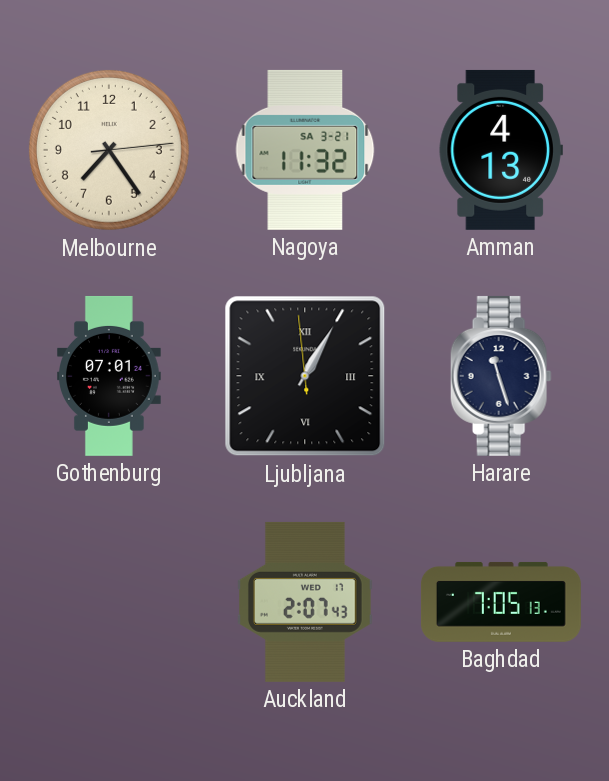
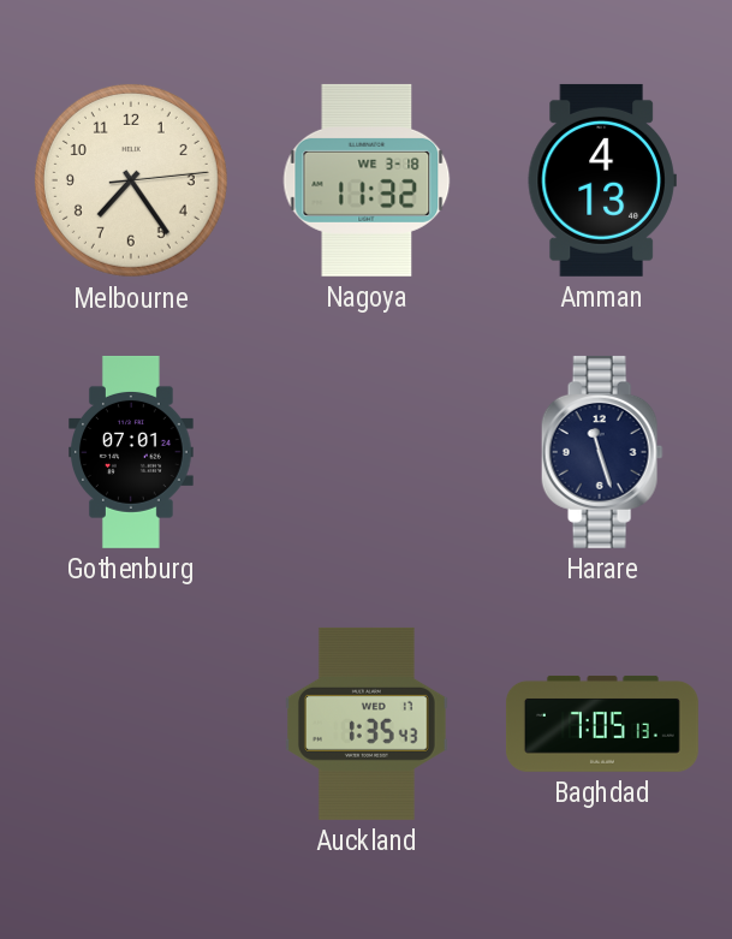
Nagoya date: SA 3-21 -> WE 3-18 (367, 180)
Ljubljana: 1:04 -> none (305, 376)
Auckland: 2:07 -> 1:35 (368, 724)
